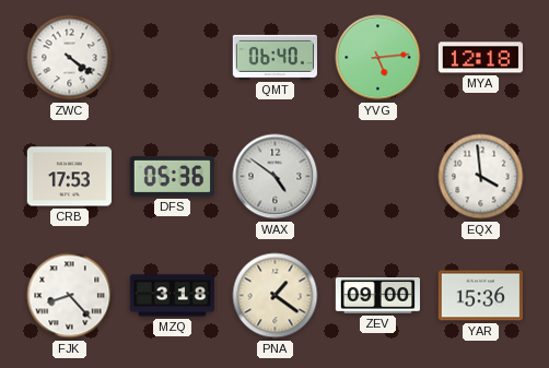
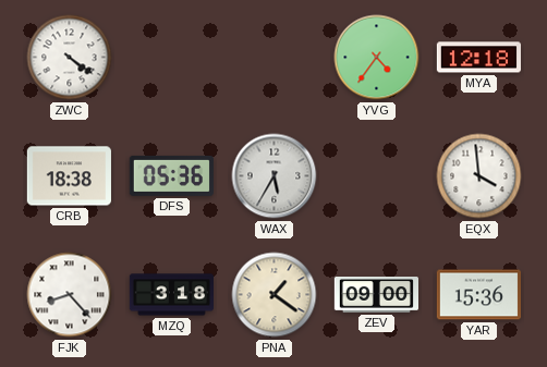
QMT: 06:40 -> none (274, 57)
YVG: 5:14 -> 4:36 (377, 58)
CRB: 17:53 -> 18:38 (69, 176)
WAX: 4:51 -> 5:35 (275, 176)
